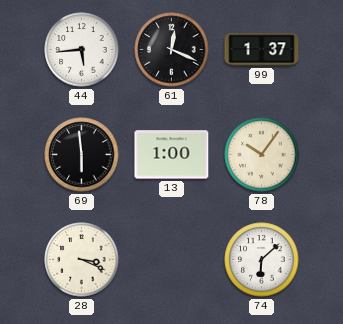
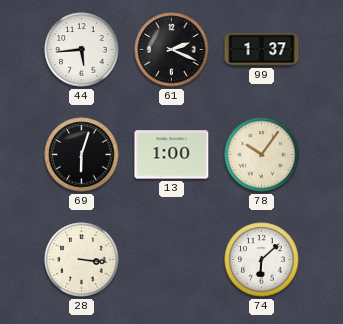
61: 12:19 -> 2:19 (172, 50)
69: 5:59 -> 6:03 (82, 155)
28: 3:19 -> 3:16 (82, 260)
